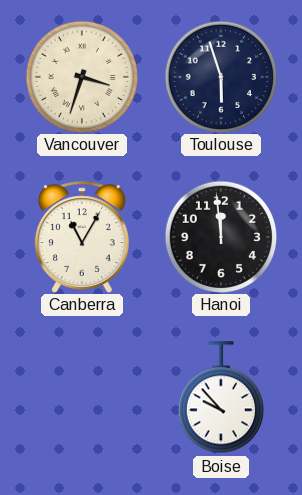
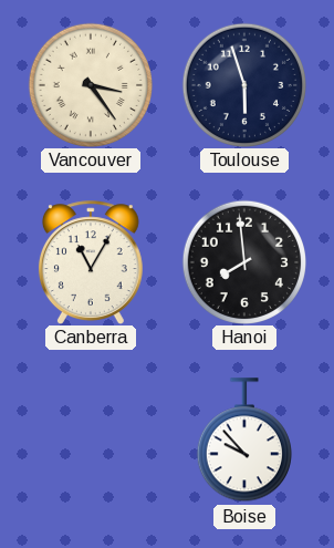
Vancouver: 3:33 -> 3:24 (90, 84)
Hanoi: 11:59 -> 7:59 (243, 261)
